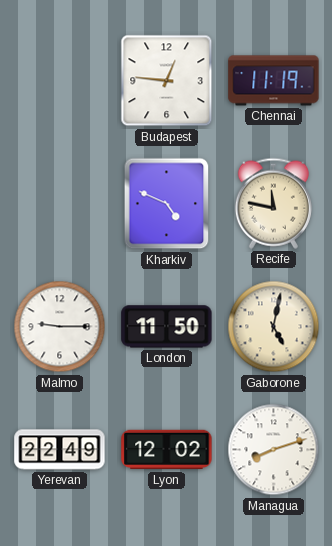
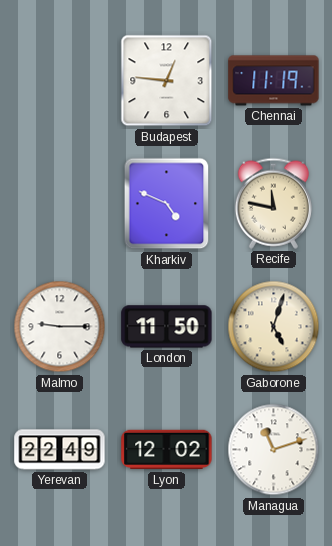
Gaborone: 5:02 -> 5:03 (274, 327)
Managua: 8:12 -> 11:12 (274, 450)
